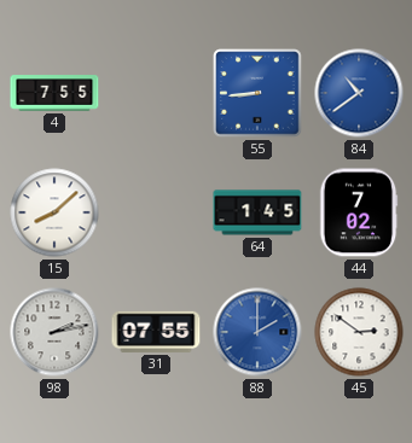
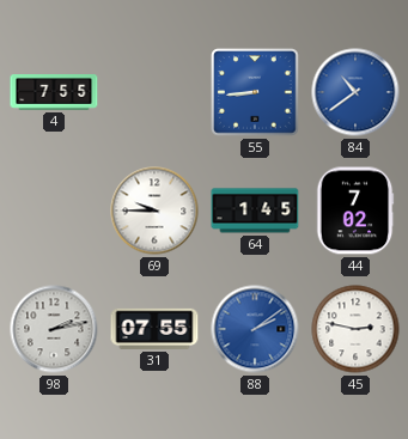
15: 8:08 -> none (54, 212)
69: none -> 9:45 (154, 211)
88: 2:00 -> 2:09 (255, 329)
45: 2:51 -> 2:47 (355, 329)
